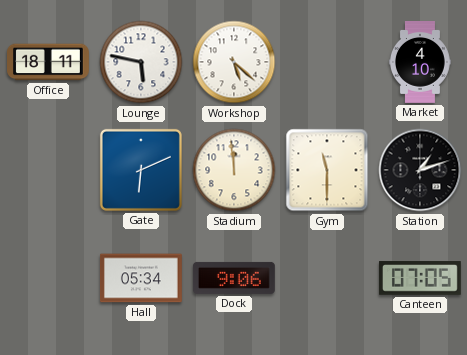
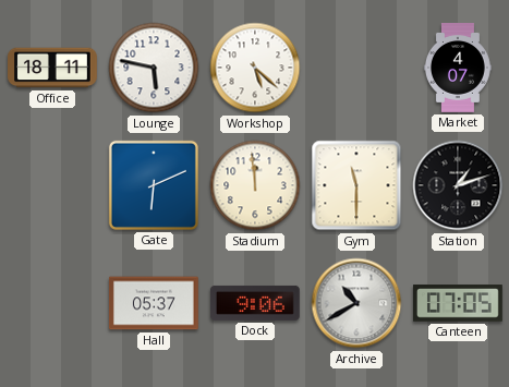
Market: 4:10 -> 4:07 (458, 69)
Hall: 05:34 -> 05:37 (154, 303)
Archive: none -> 10:40 (356, 303)
